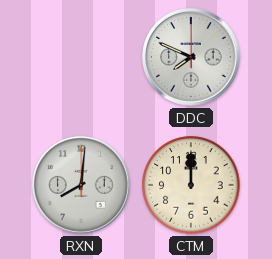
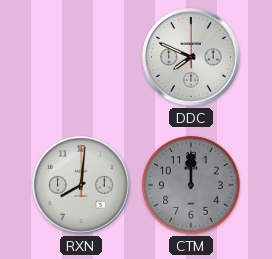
CTM dial: cream -> grey (191, 185)
